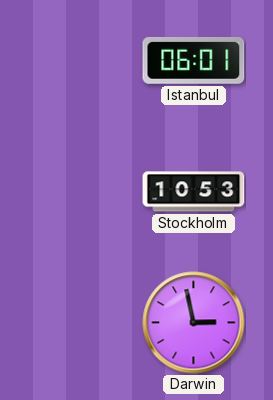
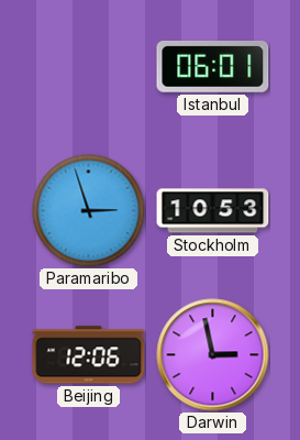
Paramaribo: none -> 2:57 (89, 211)
Beijing: none -> 12:06 (89, 355)
